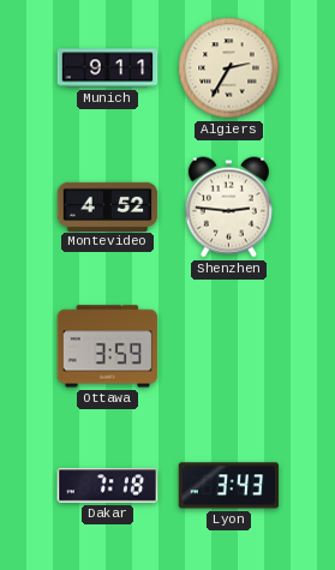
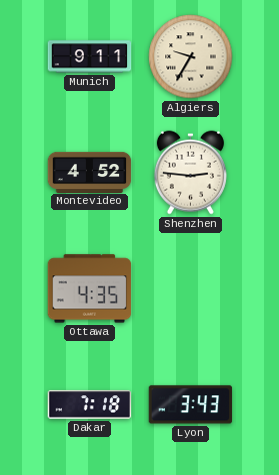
Algiers: 2:35 -> 9:35 (191, 57)
Ottawa: 3:59 -> 4:35 (90, 289)
